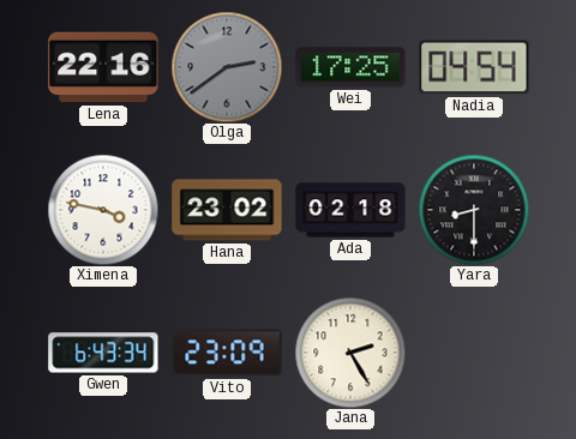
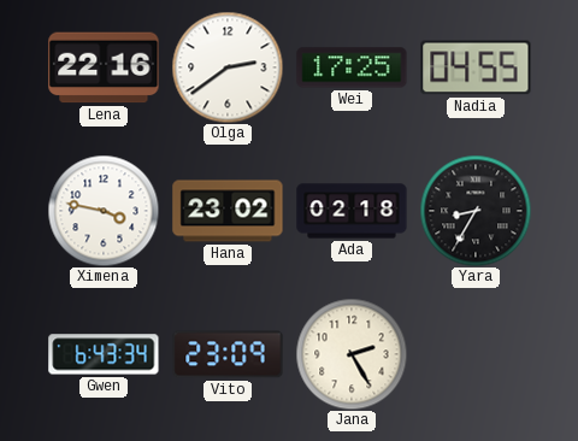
Olga dial: grey -> white (228, 67)
Nadia: 04:54 -> 04:55 (476, 67)
Yara: 8:30 -> 8:35 (476, 211)
